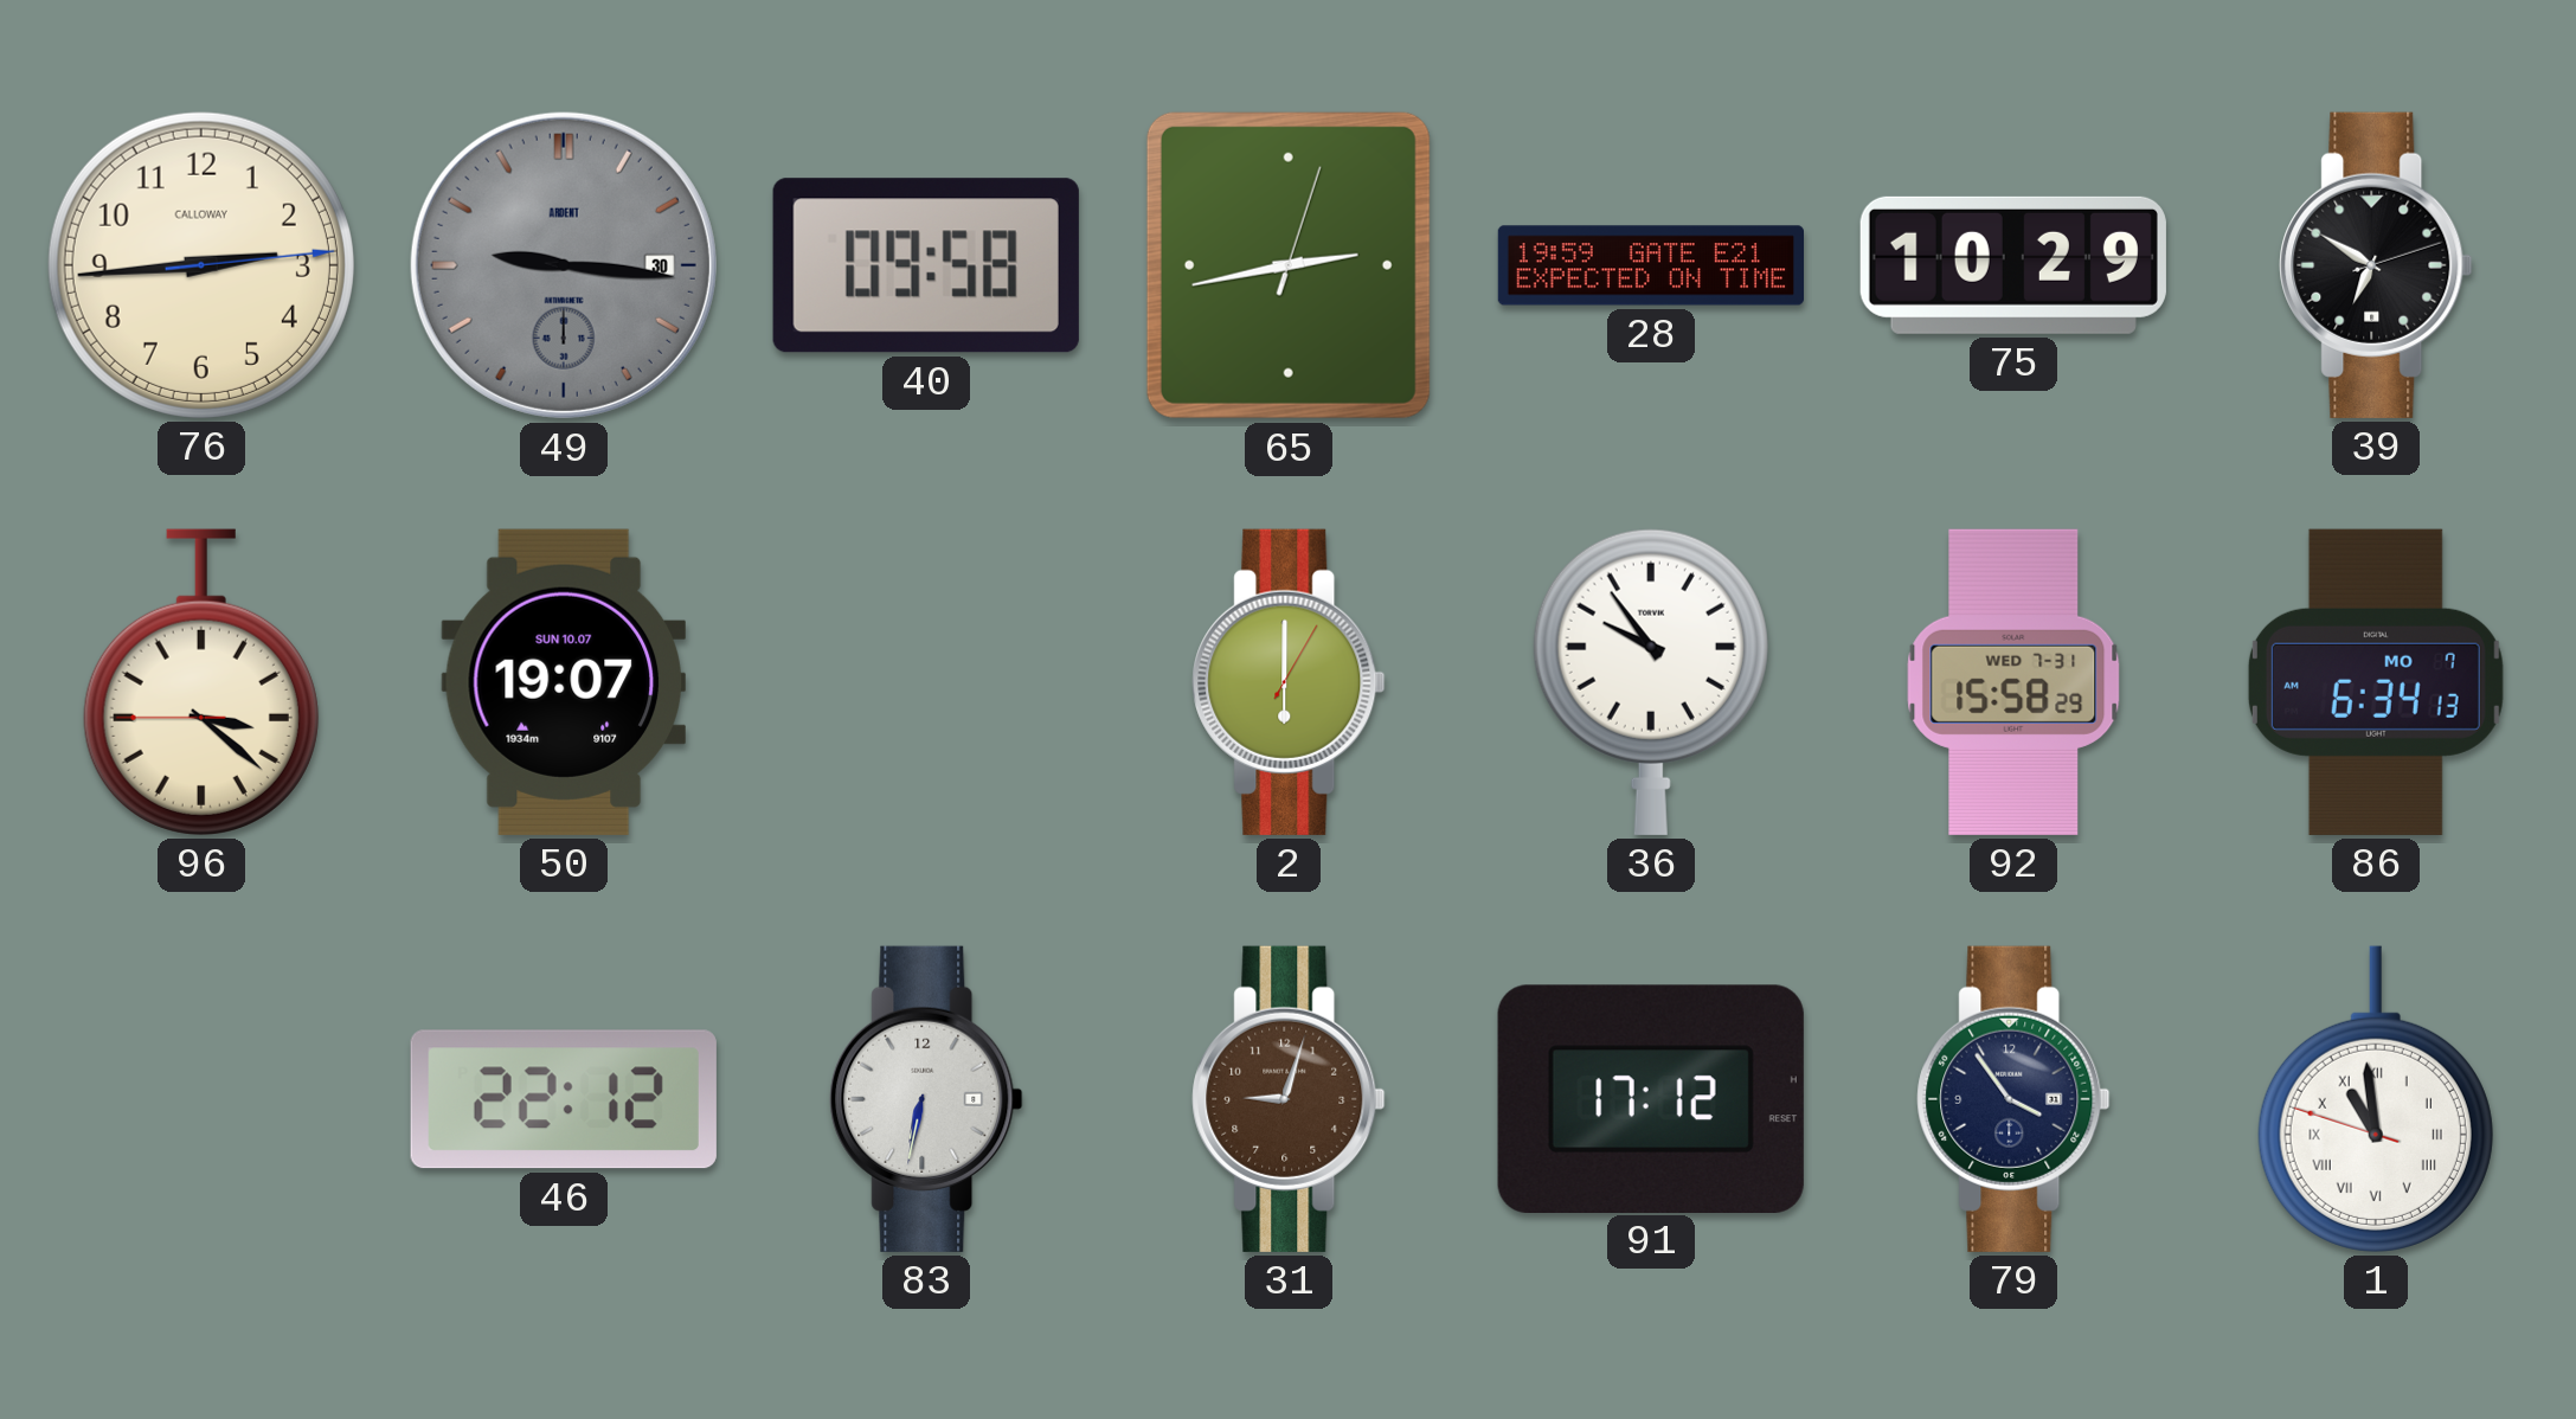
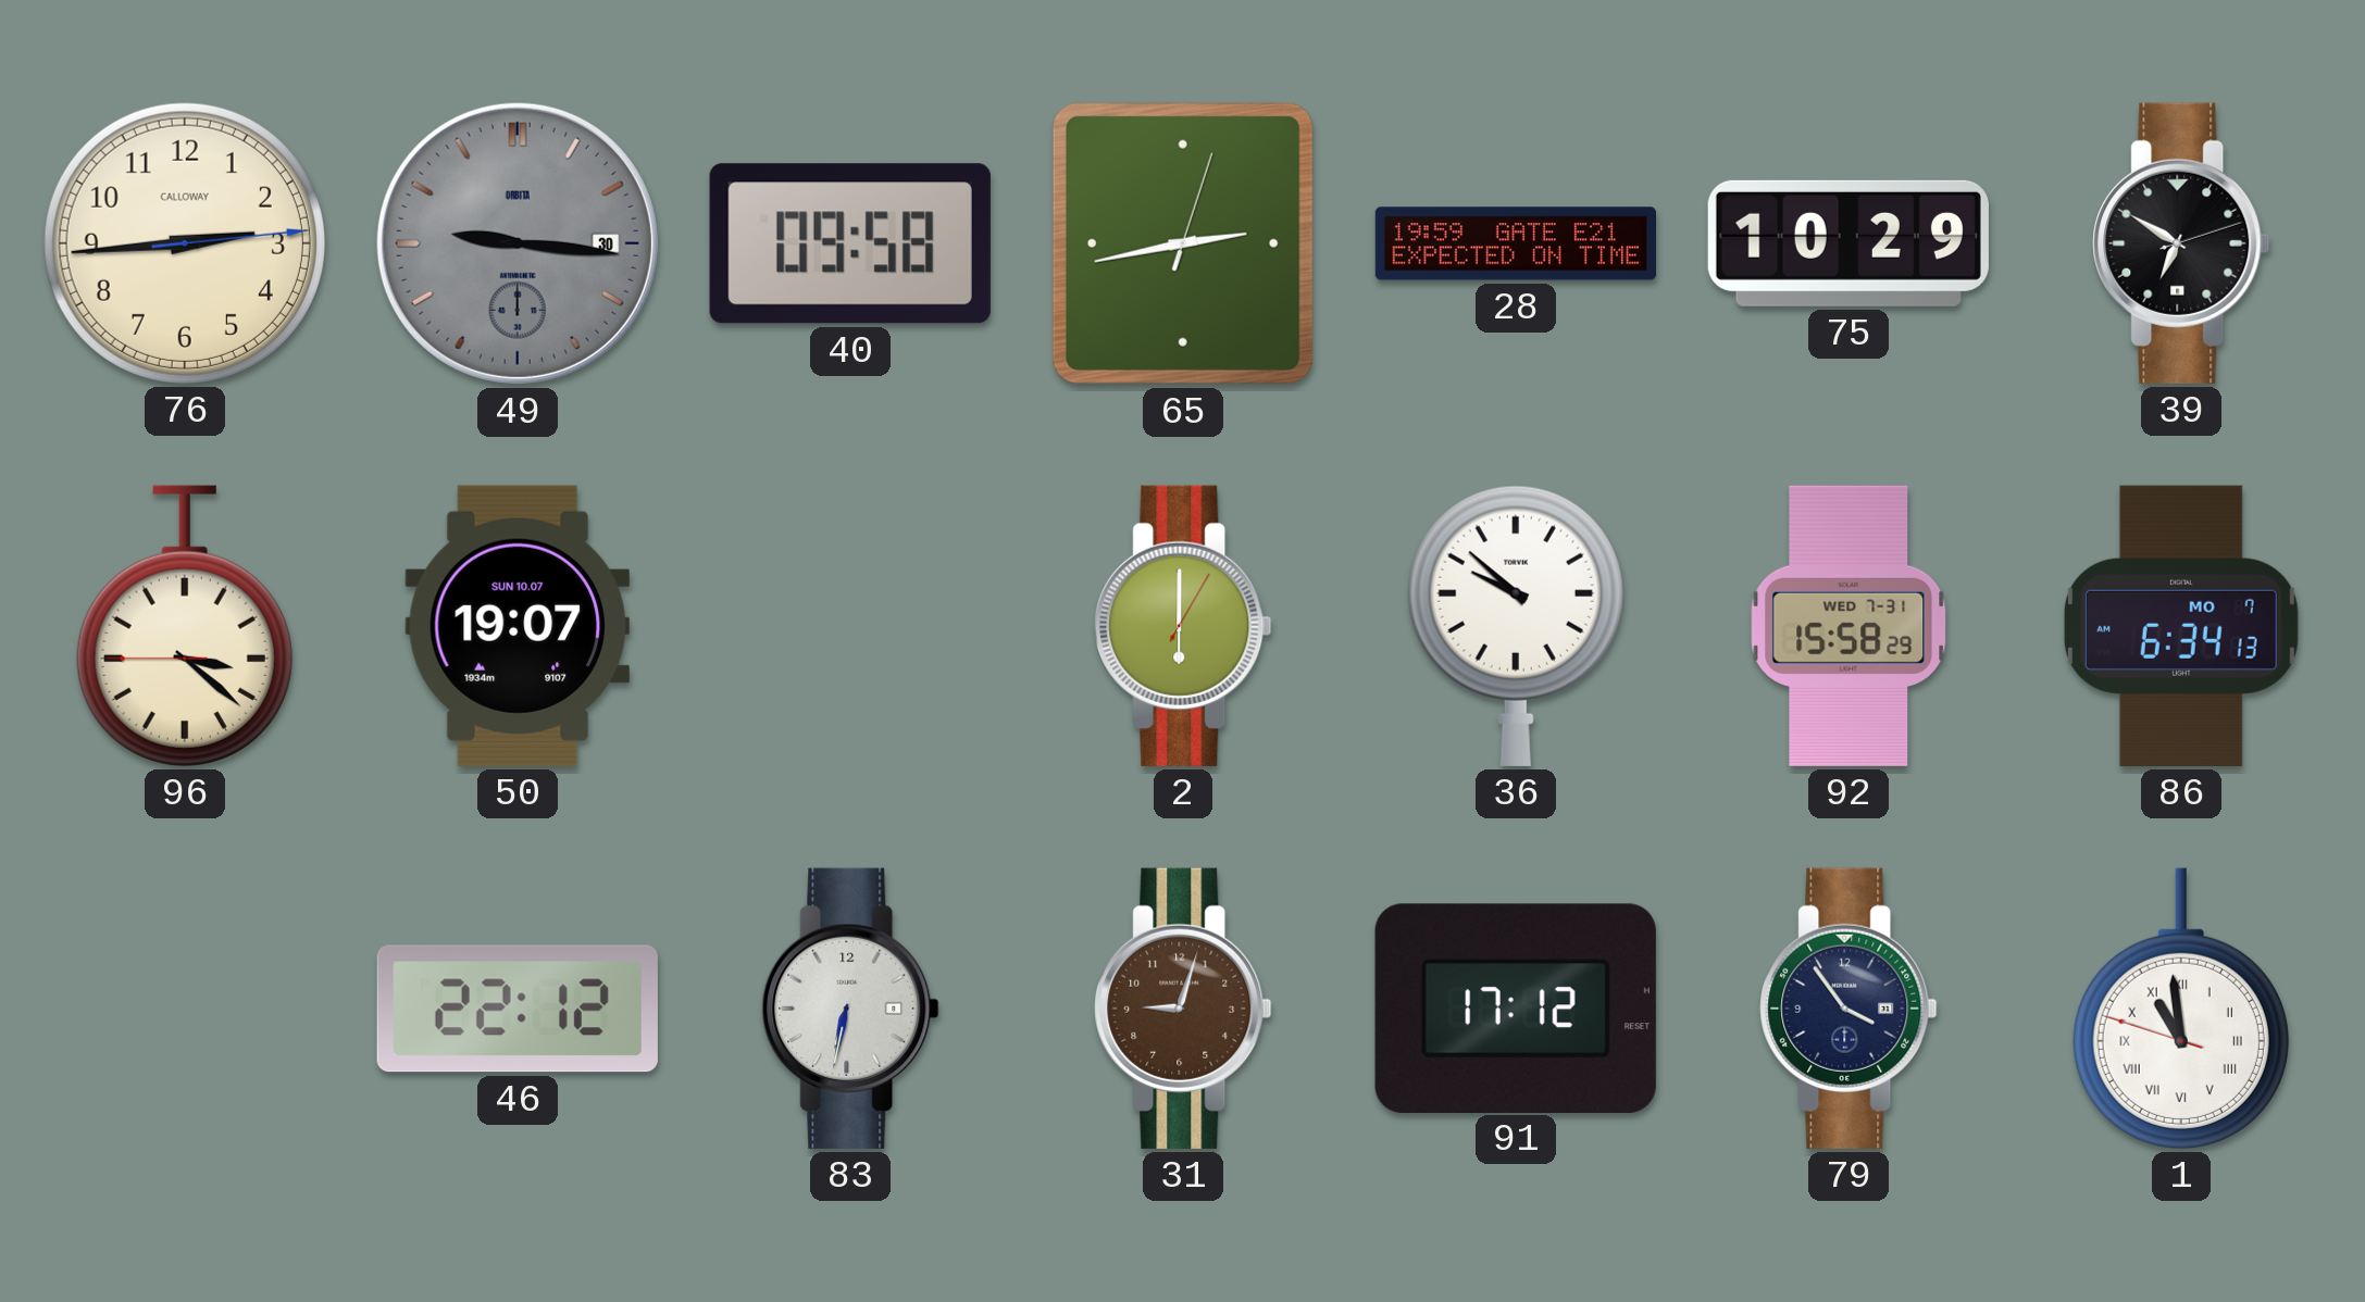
49 brand: ARDENT -> ORBITA (518, 243)
36: 9:54 -> 9:52 (1516, 626)
